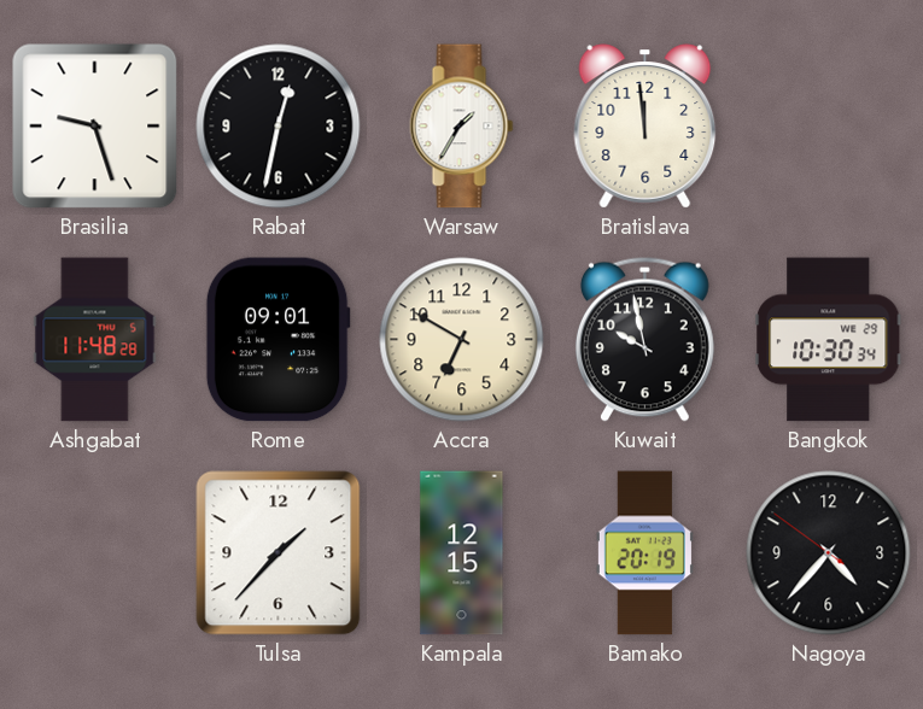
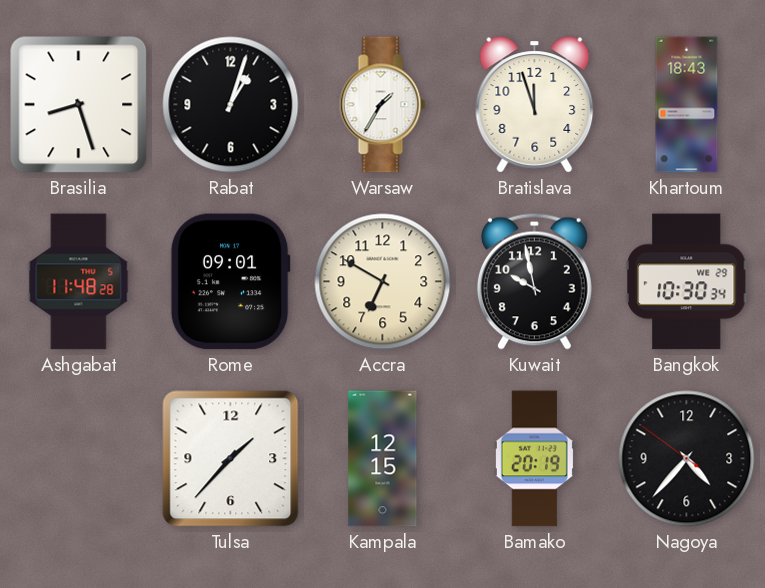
Brasilia: 9:27 -> 8:27 (79, 105)
Rabat: 12:32 -> 1:03 (231, 105)
Bratislava: 11:59 -> 11:57 (535, 105)
Khartoum: none -> 18:43 (687, 105)
